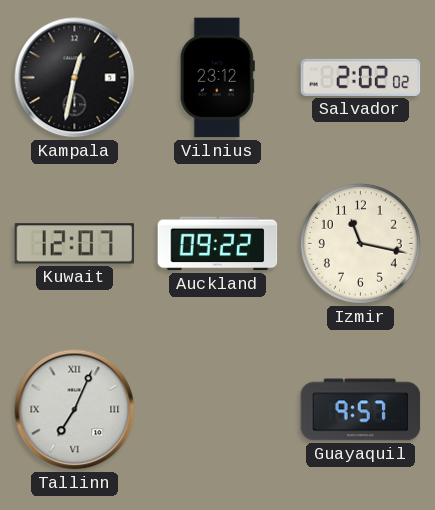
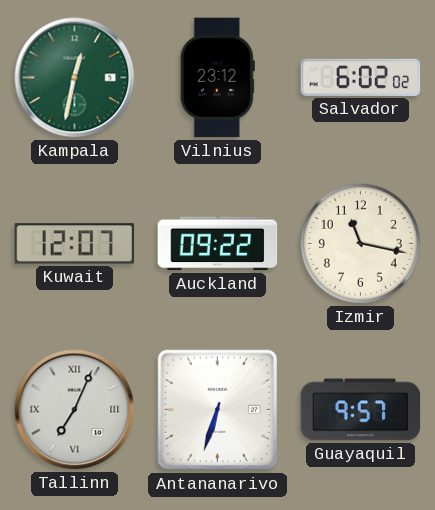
Kampala dial: black -> green (75, 78)
Salvador: 2:02 -> 6:02 (361, 77)
Antananarivo: none -> 6:33 (218, 410)
